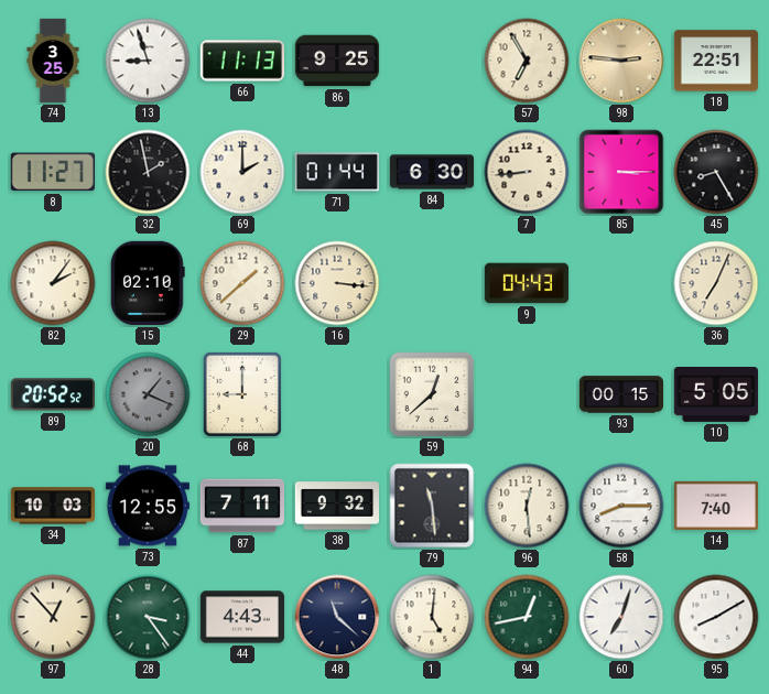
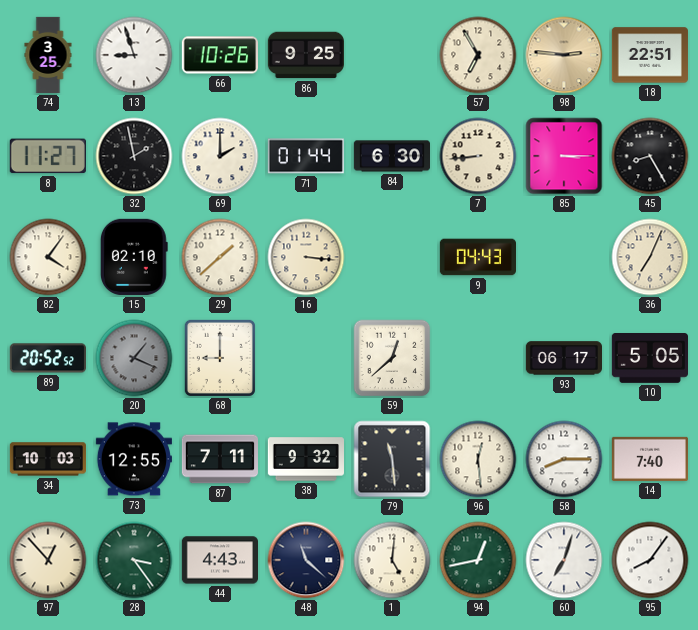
66: 11:13 -> 10:26 (219, 55)
82: 2:06 -> 4:06 (48, 257)
93: 00:15 -> 06:17 (563, 358)
95: 8:10 -> 8:06 (650, 560)
